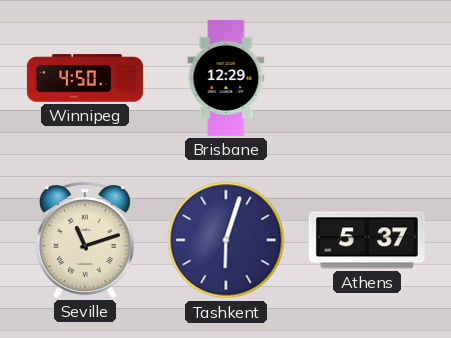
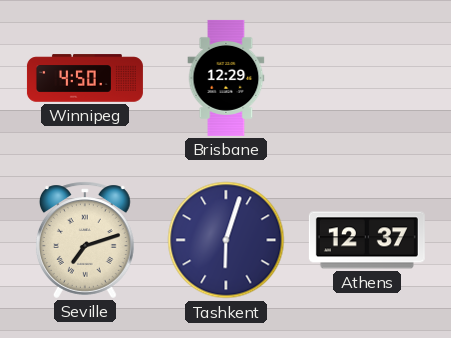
Seville: 11:12 -> 7:12 (85, 240)
Athens: 5:37 -> 12:37 (367, 240)
